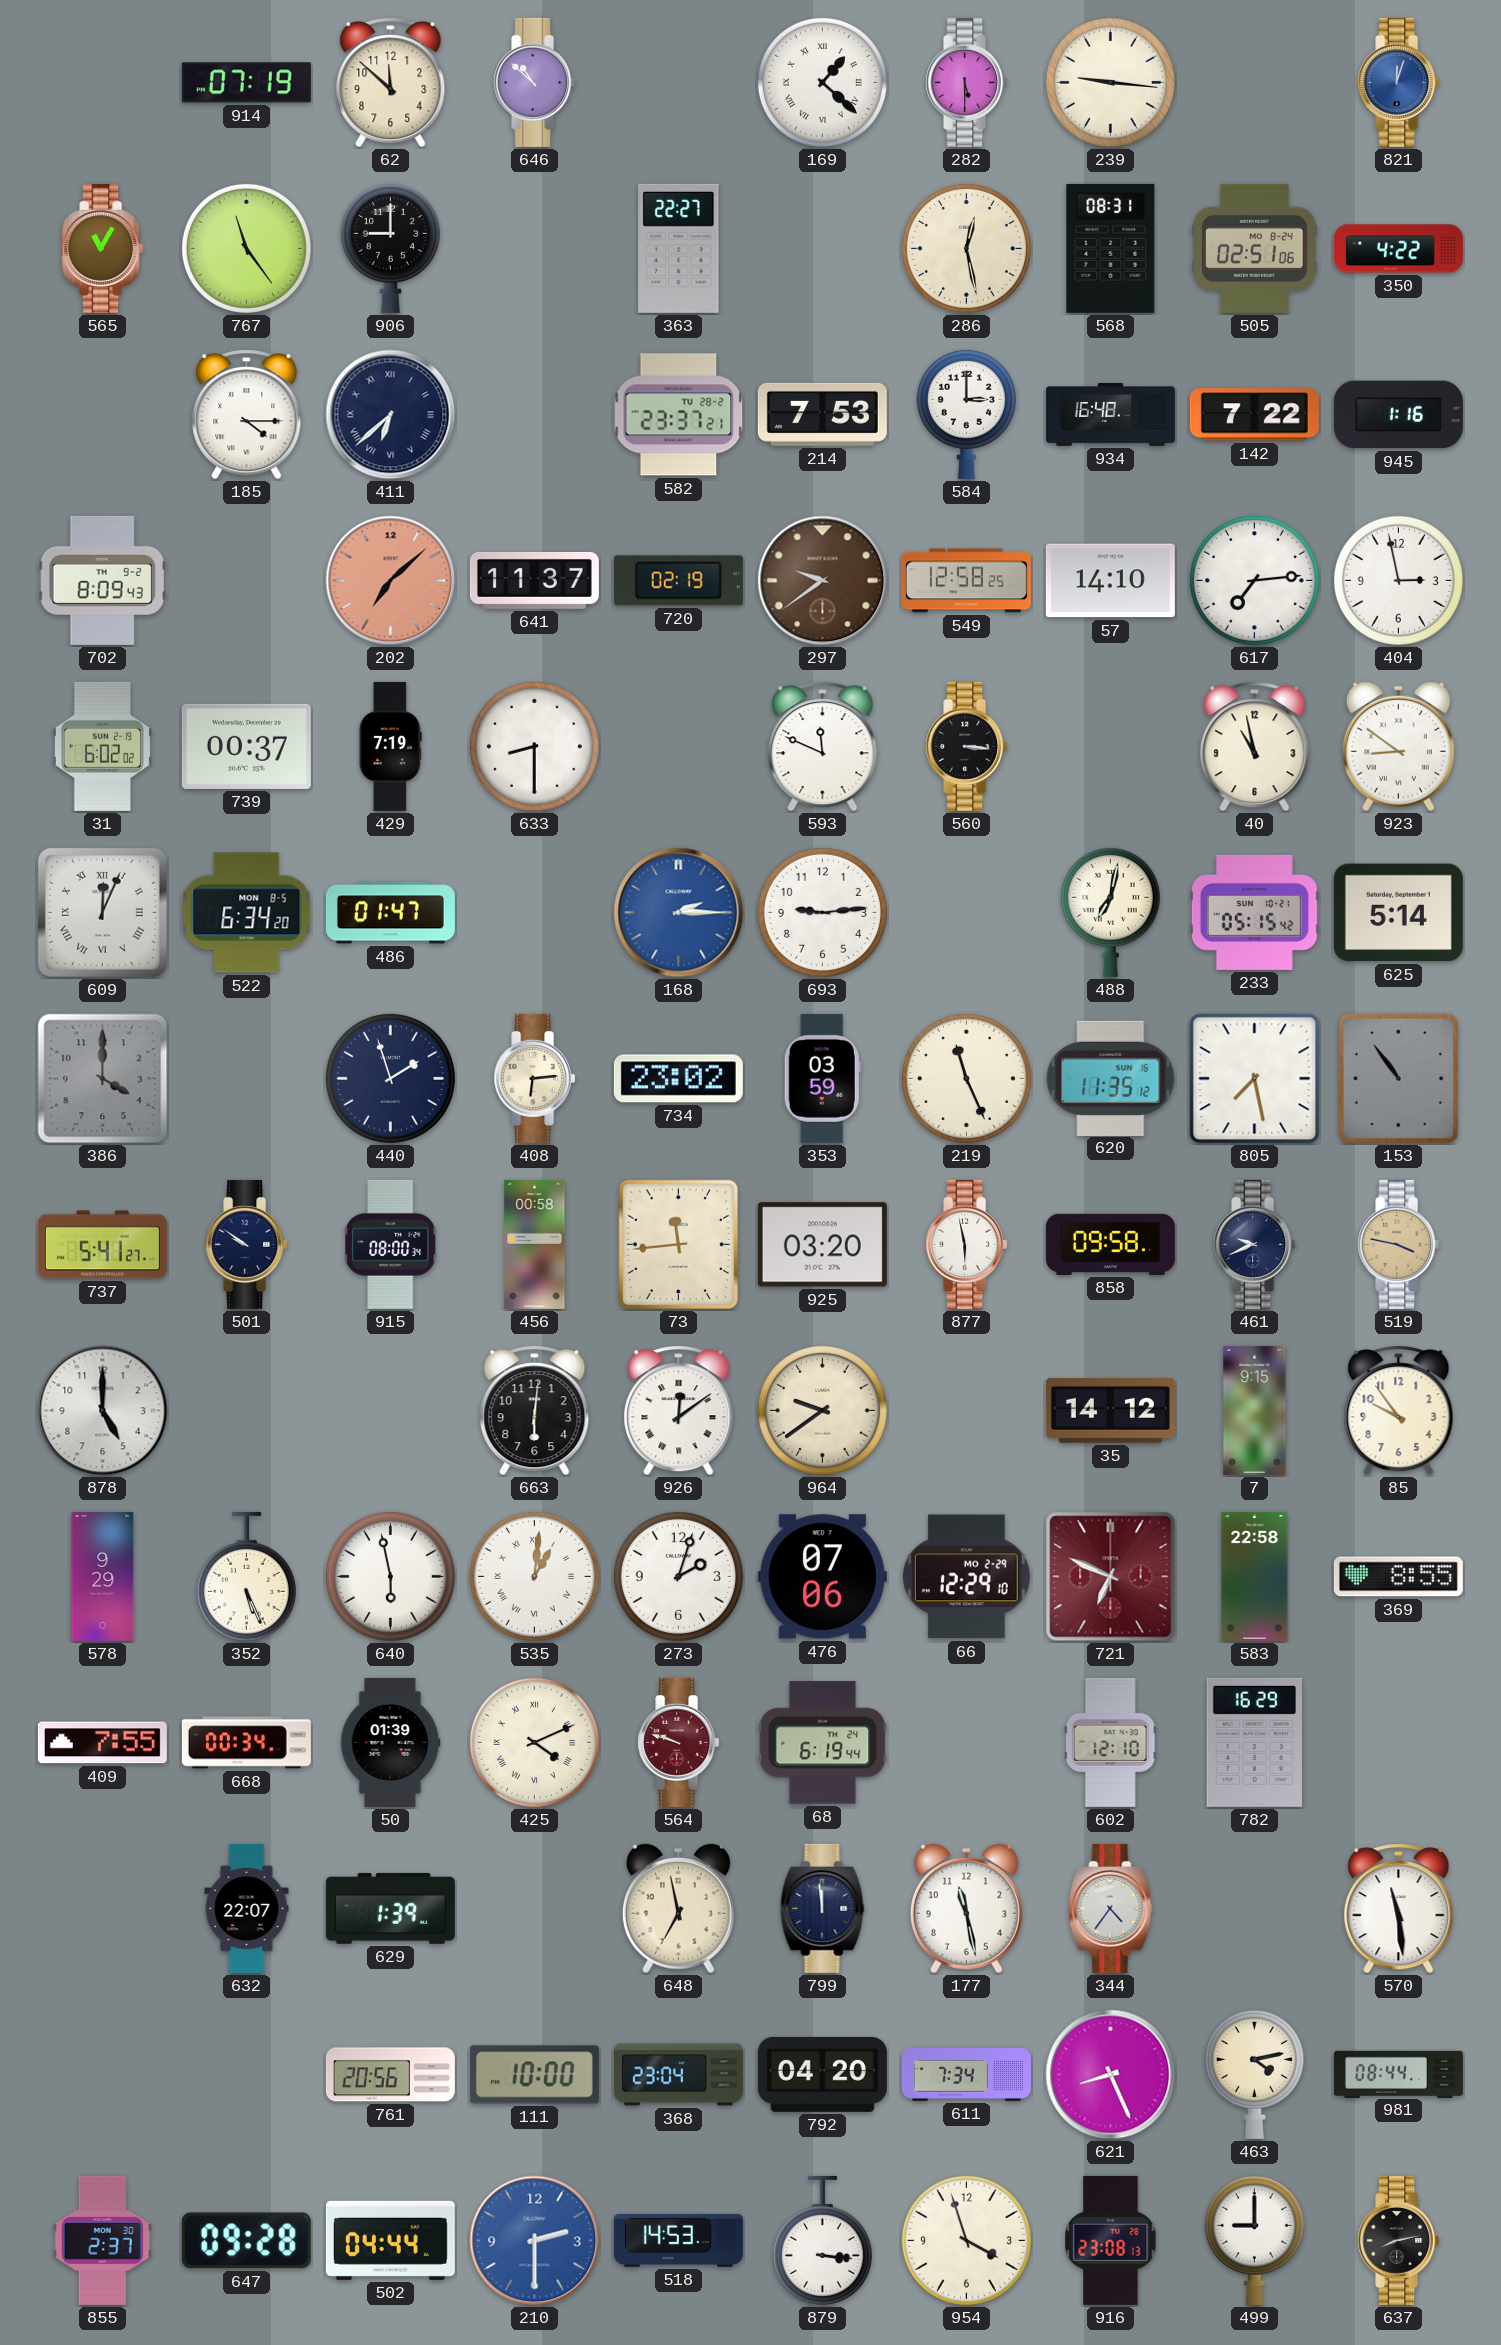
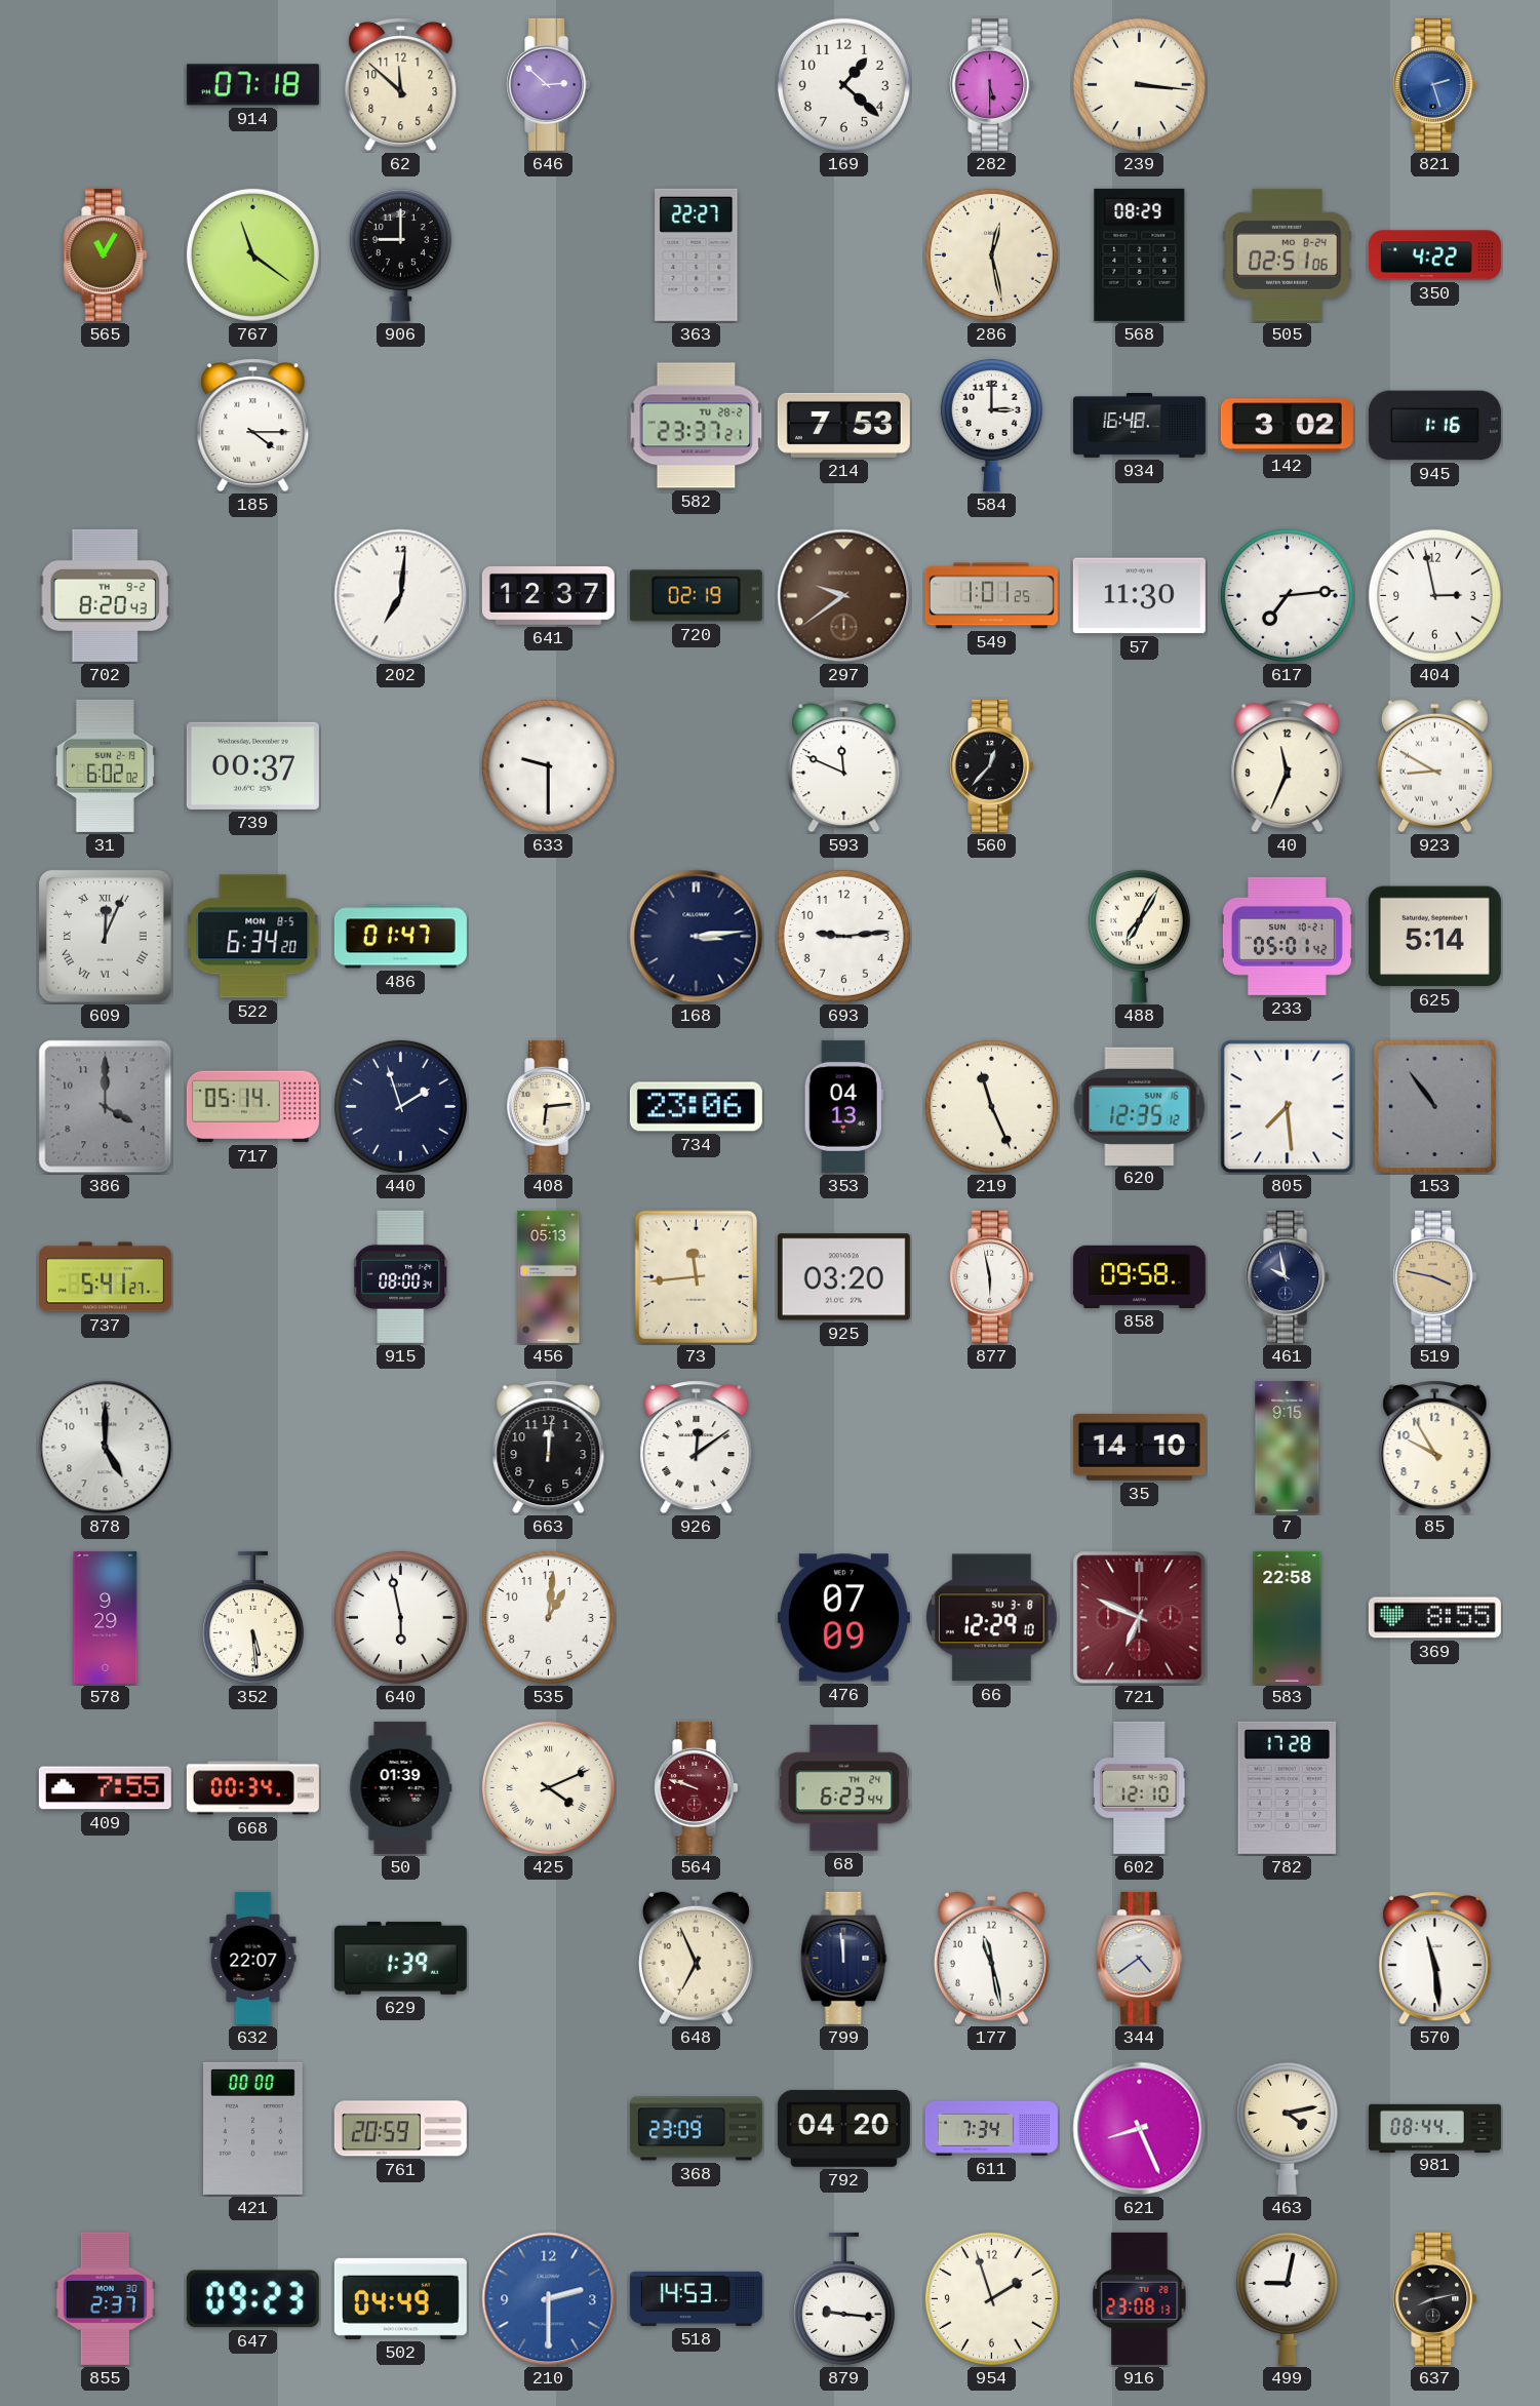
914: 07:19 -> 07:18 (252, 85)
646: 10:52 -> 2:52 (549, 84)
169 numerals: Roman -> Arabic (843, 84)
239: 9:16 -> 3:16 (1139, 84)
821: 12:03 -> 2:27 (1435, 84)
767: 11:24 -> 11:21 (252, 254)
568: 08:31 -> 08:29 (1140, 254)
411: 6:38 -> none (391, 415)
142: 7:22 -> 3:02 (1287, 426)
702: 8:09 -> 8:20 (105, 595)
202: 7:08 -> 7:01 (401, 596)
202 dial: salmon -> white (401, 596)
641: 11:37 -> 12:37 (548, 595)
549: 12:58 -> 1:01 (991, 596)
57: 14:10 -> 11:30 (1139, 596)
429: 7:19 -> none (390, 746)
633: 8:30 -> 9:30 (548, 765)
560: 3:16 -> 12:37 (992, 765)
40: 10:58 -> 11:34 (1288, 766)
923: 8:51 -> 8:50 (1434, 766)
168: 2:15 -> 3:14 (697, 937)
168 dial: blue -> navy (697, 937)
488: 7:02 -> 7:05 (1139, 936)
233: 05:15 -> 05:01 (1287, 936)
717: none -> 05:14 (252, 1107)
734: 23:02 -> 23:06 (696, 1107)
353: 03:59 -> 04:13 (843, 1106)
620: 11:35 -> 12:35 (1140, 1106)
805: 7:28 -> 7:29 (1288, 1107)
501: 9:51 -> none (247, 1244)
456: 00:58 -> 05:13 (549, 1276)
461: 9:41 -> 9:58 (1288, 1276)
663: 6:01 -> 12:01 (549, 1448)
964: 9:39 -> none (822, 1410)
35: 14:12 -> 14:10 (1139, 1448)
85: 9:54 -> 9:55 (1435, 1448)
352: 5:26 -> 5:29 (252, 1617)
535 numerals: Roman -> Arabic (548, 1617)
273: 2:03 -> none (678, 1576)
476: 07:06 -> 07:09 (843, 1618)
66 date: MO 2-29 -> SU 3-8 (991, 1618)
68: 6:19 -> 6:23 (844, 1788)
782: 16:29 -> 17:28 (1287, 1787)
648: 6:58 -> 6:56 (696, 1959)
344: 4:36 -> 4:39 (1140, 1958)
421: none -> 00:00 (253, 2128)
761: 20:56 -> 20:59 (400, 2129)
111: 10:00 -> none (534, 2075)
368: 23:04 -> 23:09 (696, 2129)
647: 09:28 -> 09:23 (252, 2299)
502: 04:44 -> 04:49 (400, 2298)
879: 3:16 -> 9:16 (843, 2298)
954: 3:57 -> 1:57 (991, 2298)
499: 9:00 -> 9:02 (1287, 2298)
